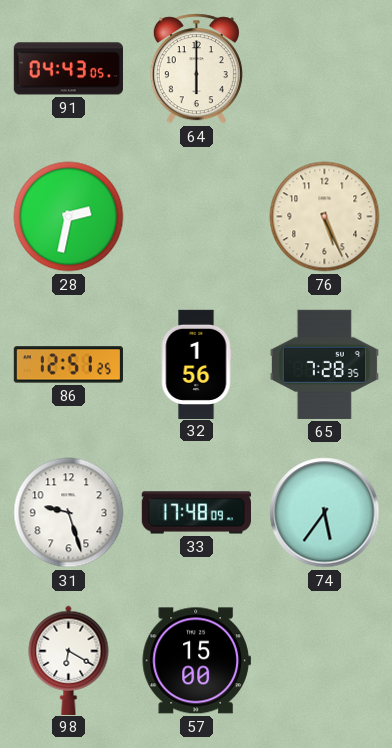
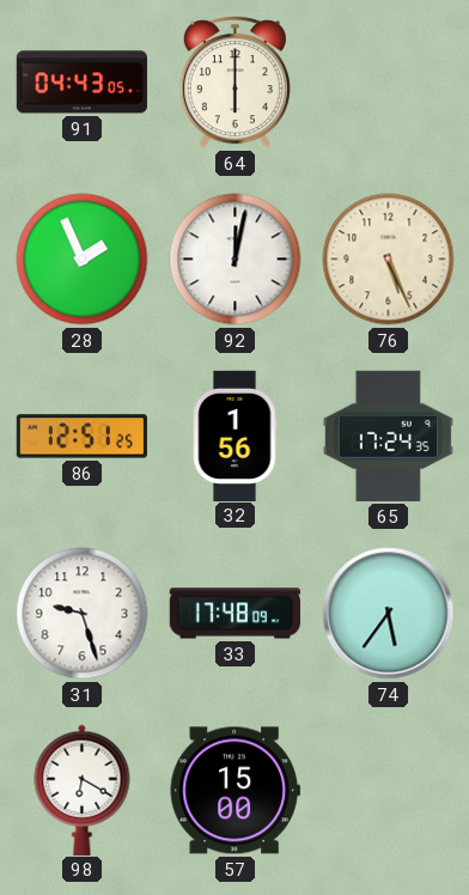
28: 2:32 -> 1:56 (83, 260)
92: none -> 12:02 (236, 260)
65: 7:28 -> 17:24 (388, 436)
